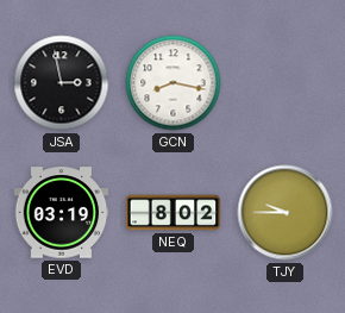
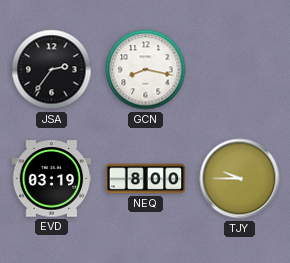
JSA: 2:58 -> 2:36 (52, 70)
NEQ: 8:02 -> 8:00 (146, 179)
